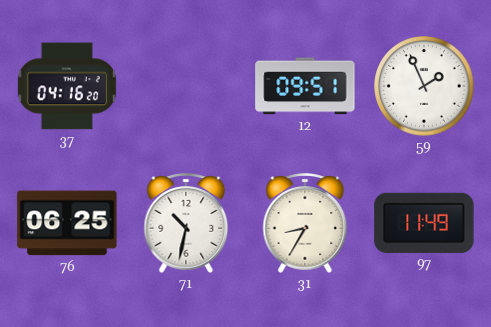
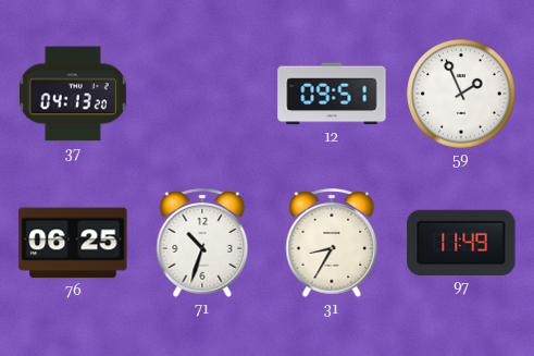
37: 04:16 -> 04:13 (73, 94)
71: 10:32 -> 10:33 (202, 243)
